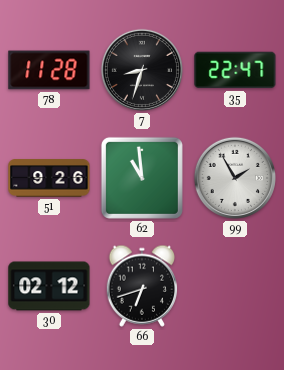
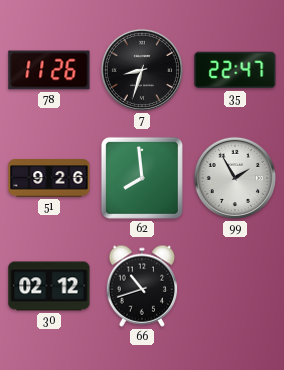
78: 11:28 -> 11:26 (49, 70)
62: 10:59 -> 7:59 (142, 178)
66: 6:42 -> 10:42 (142, 286)
